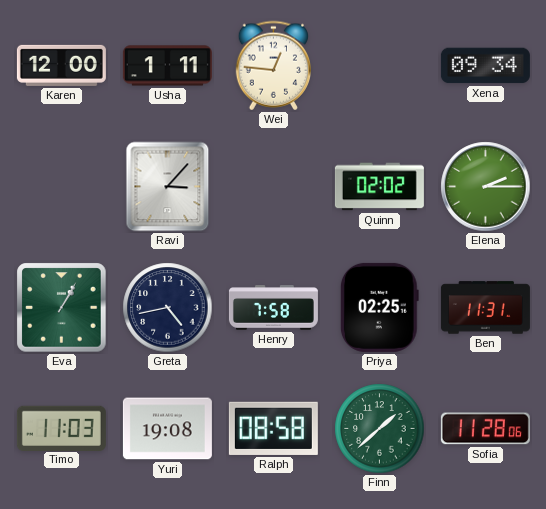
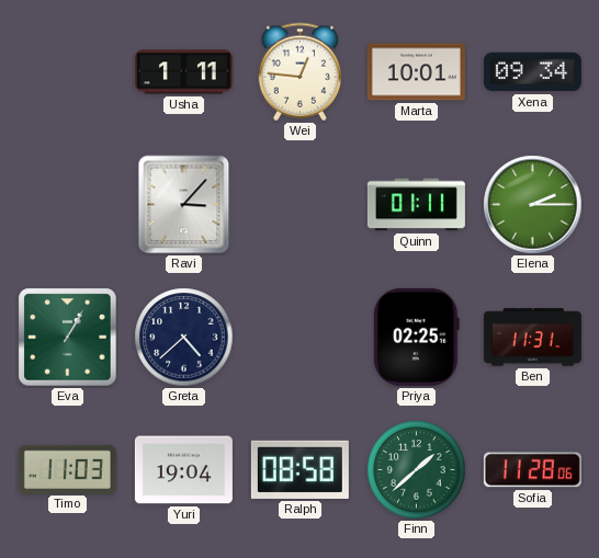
Karen: 12:00 -> none (61, 65)
Marta: none -> 10:01 (416, 72)
Quinn: 02:02 -> 01:11 (416, 205)
Greta: 4:43 -> 4:38 (184, 338)
Henry: 7:58 -> none (273, 308)
Yuri: 19:08 -> 19:04 (183, 470)
